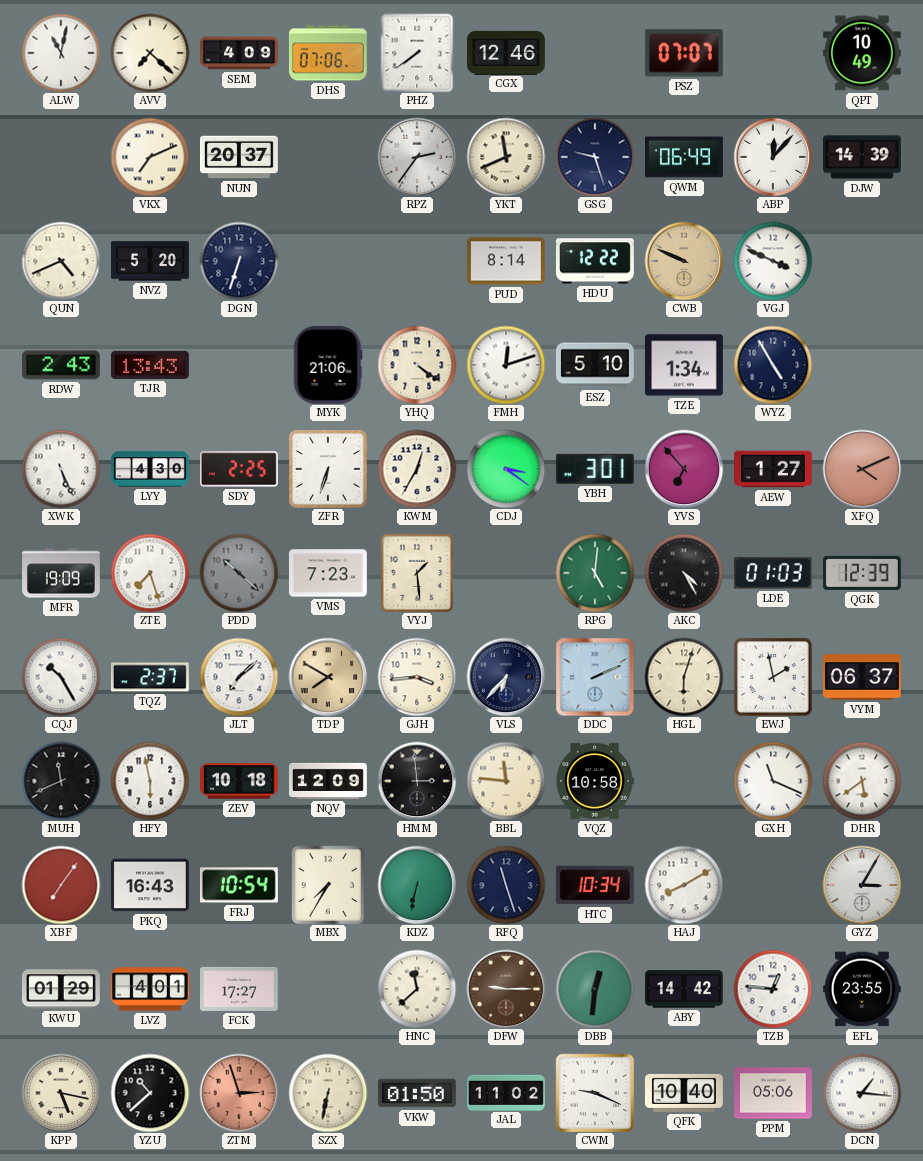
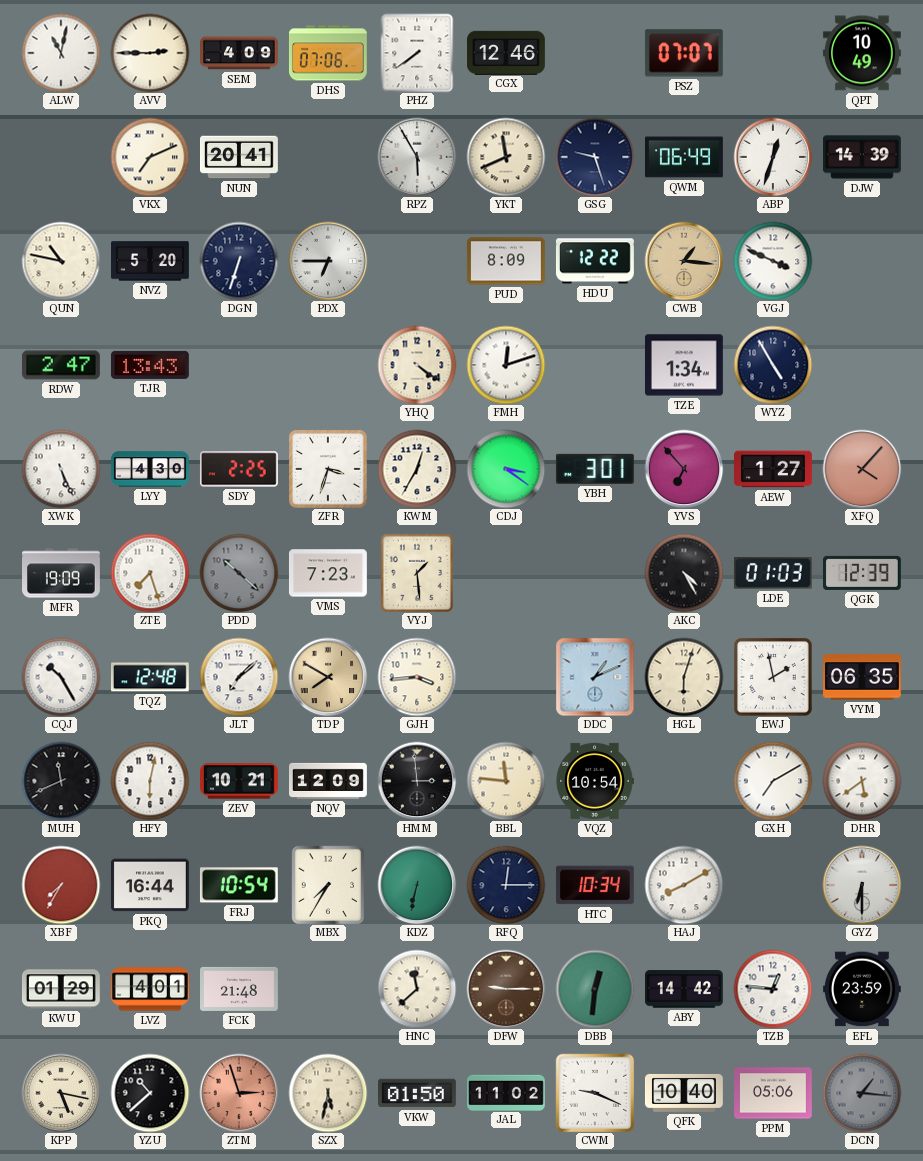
AVV: 7:22 -> 2:45 (150, 53)
NUN: 20:37 -> 20:41 (240, 157)
RPZ: 2:36 -> 5:55 (417, 157)
ABP: 12:07 -> 12:33 (773, 157)
QUN: 4:41 -> 10:47 (61, 261)
PDX: none -> 6:45 (328, 261)
PUD: 8:14 -> 8:09 (506, 261)
CWB: 9:49 -> 1:16 (684, 261)
RDW: 2:43 -> 2:47 (62, 365)
MYK: 21:06 -> none (328, 365)
ESZ: 5:10 -> none (595, 365)
ZFR: 6:33 -> 3:33 (328, 469)
XFQ: 4:11 -> 4:07 (862, 469)
RPG: 5:01 -> none (595, 573)
TQZ: 2:37 -> 12:48 (150, 677)
VLS: 6:37 -> none (506, 677)
DDC: 2:11 -> 1:11 (595, 677)
VYM: 06:37 -> 06:35 (863, 677)
HFY: 5:58 -> 6:02 (150, 781)
ZEV: 10:18 -> 10:21 (240, 781)
VQZ: 10:58 -> 10:54 (595, 781)
GXH: 11:19 -> 7:10 (773, 781)
XBF: 7:06 -> 7:35 (61, 885)
PKQ: 16:43 -> 16:44 (151, 885)
RFQ: 11:27 -> 12:15 (506, 885)
GYZ: 3:05 -> 6:30 (862, 885)
FCK: 17:27 -> 21:48 (240, 989)
EFL: 23:55 -> 23:59 (862, 989)
SZX: 6:32 -> 5:32 (328, 1093)
DCN dial: white -> grey (862, 1093)
